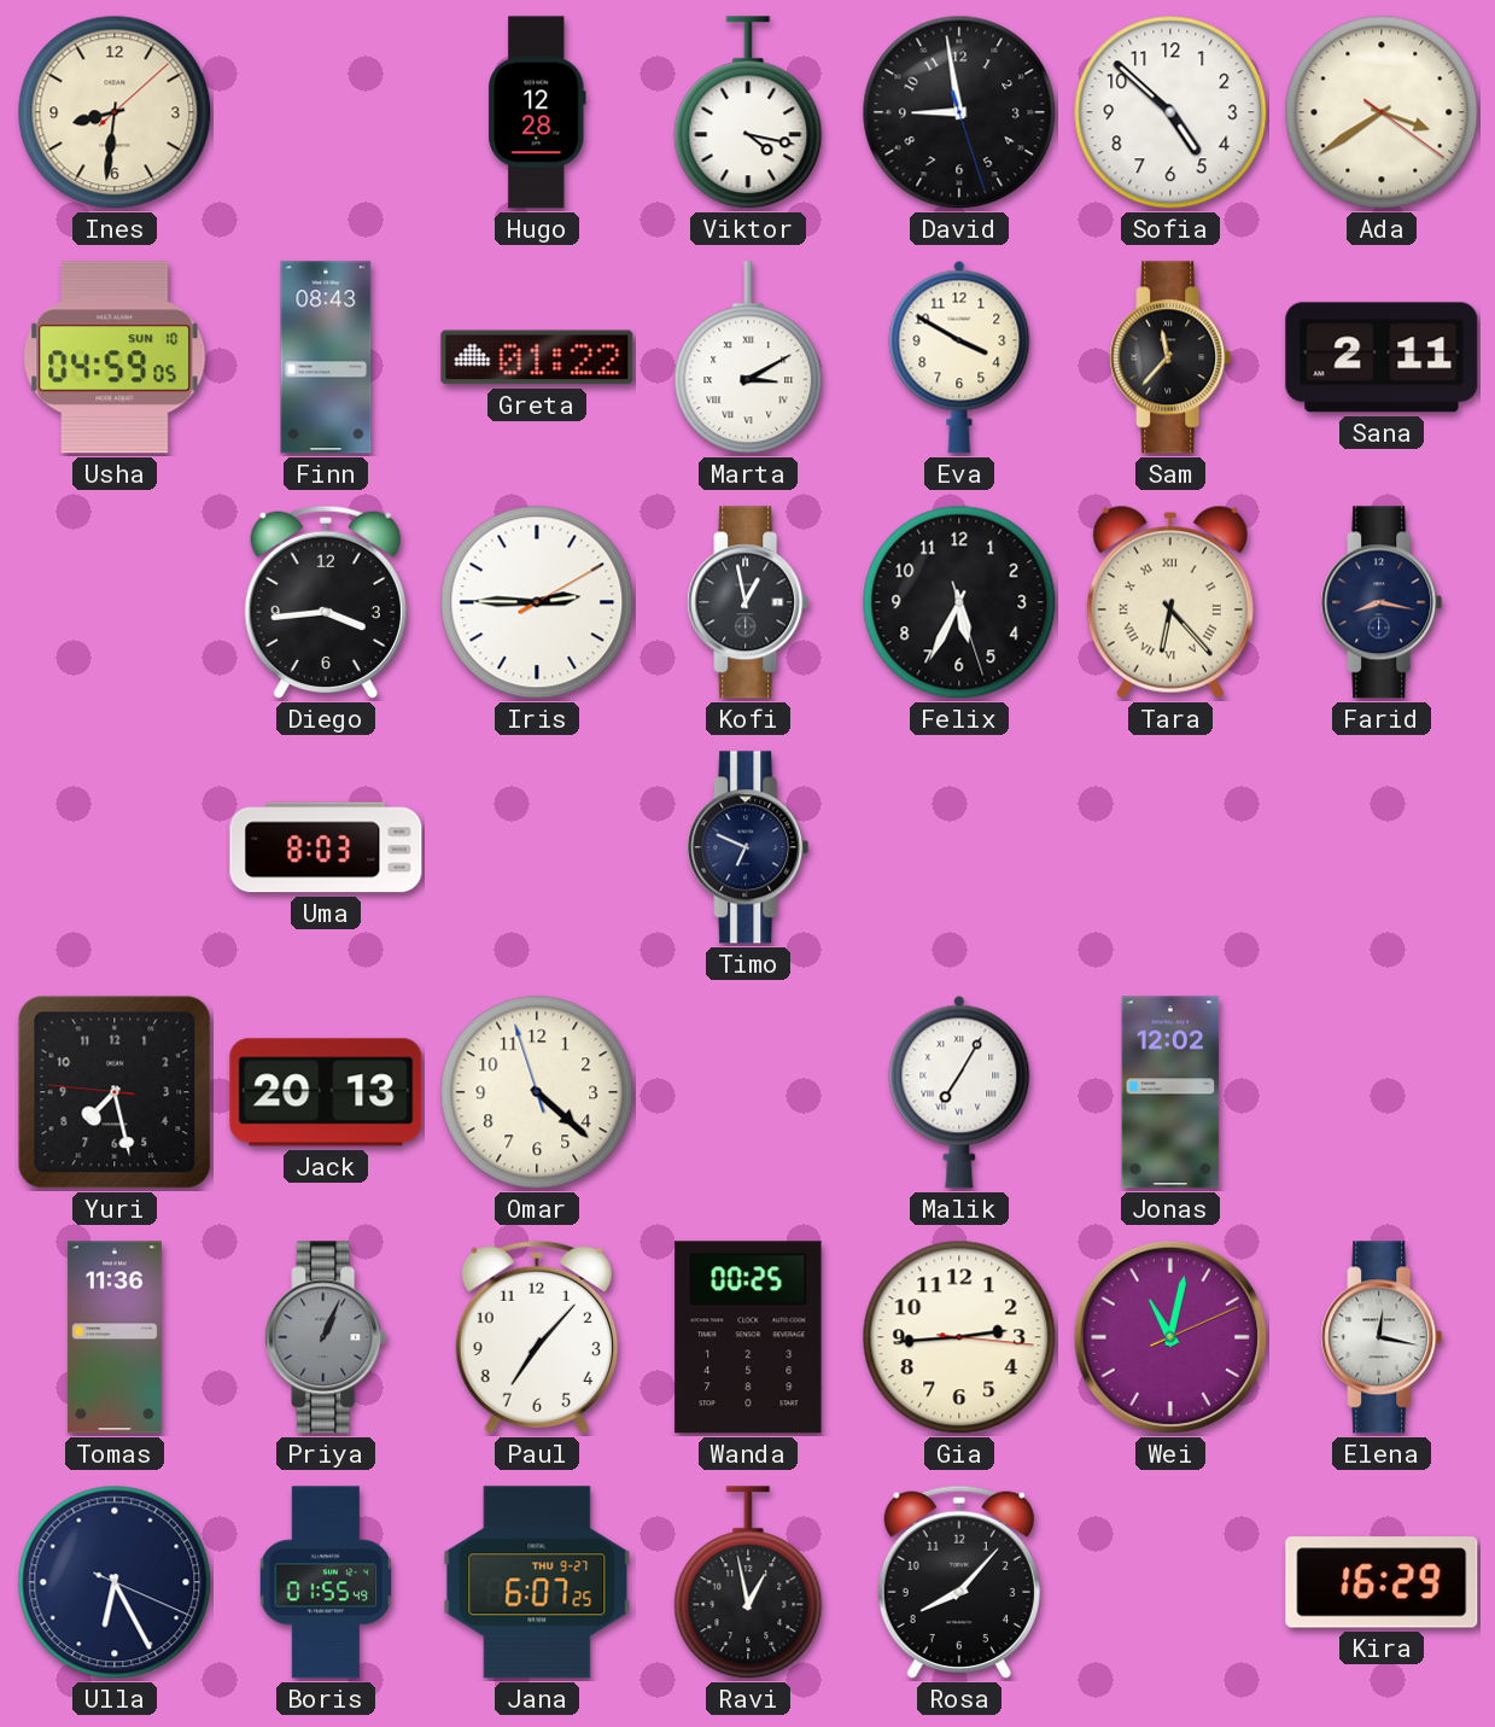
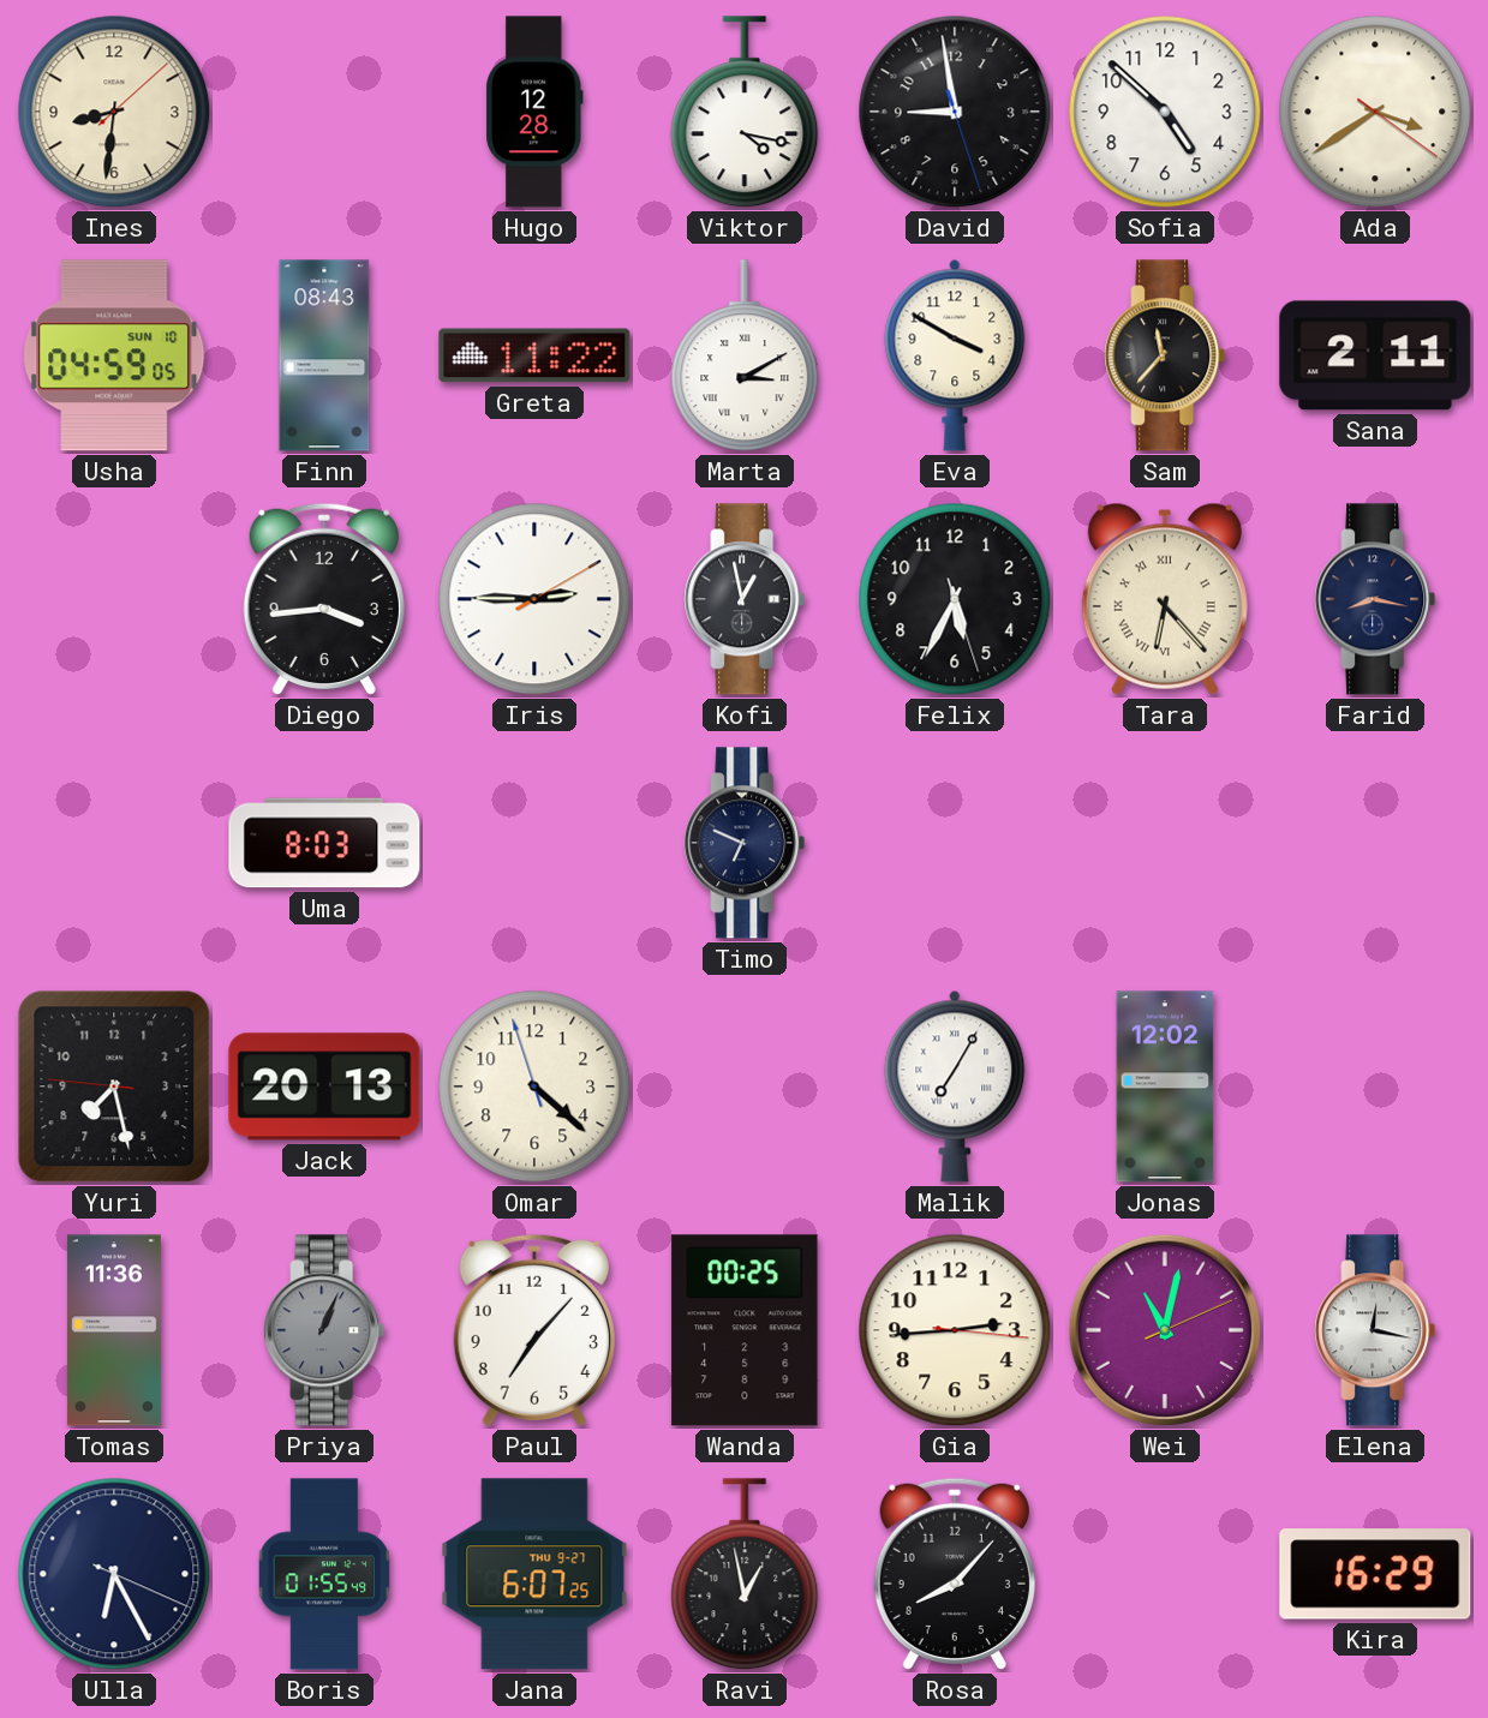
Greta: 01:22 -> 11:22 (534, 355)
